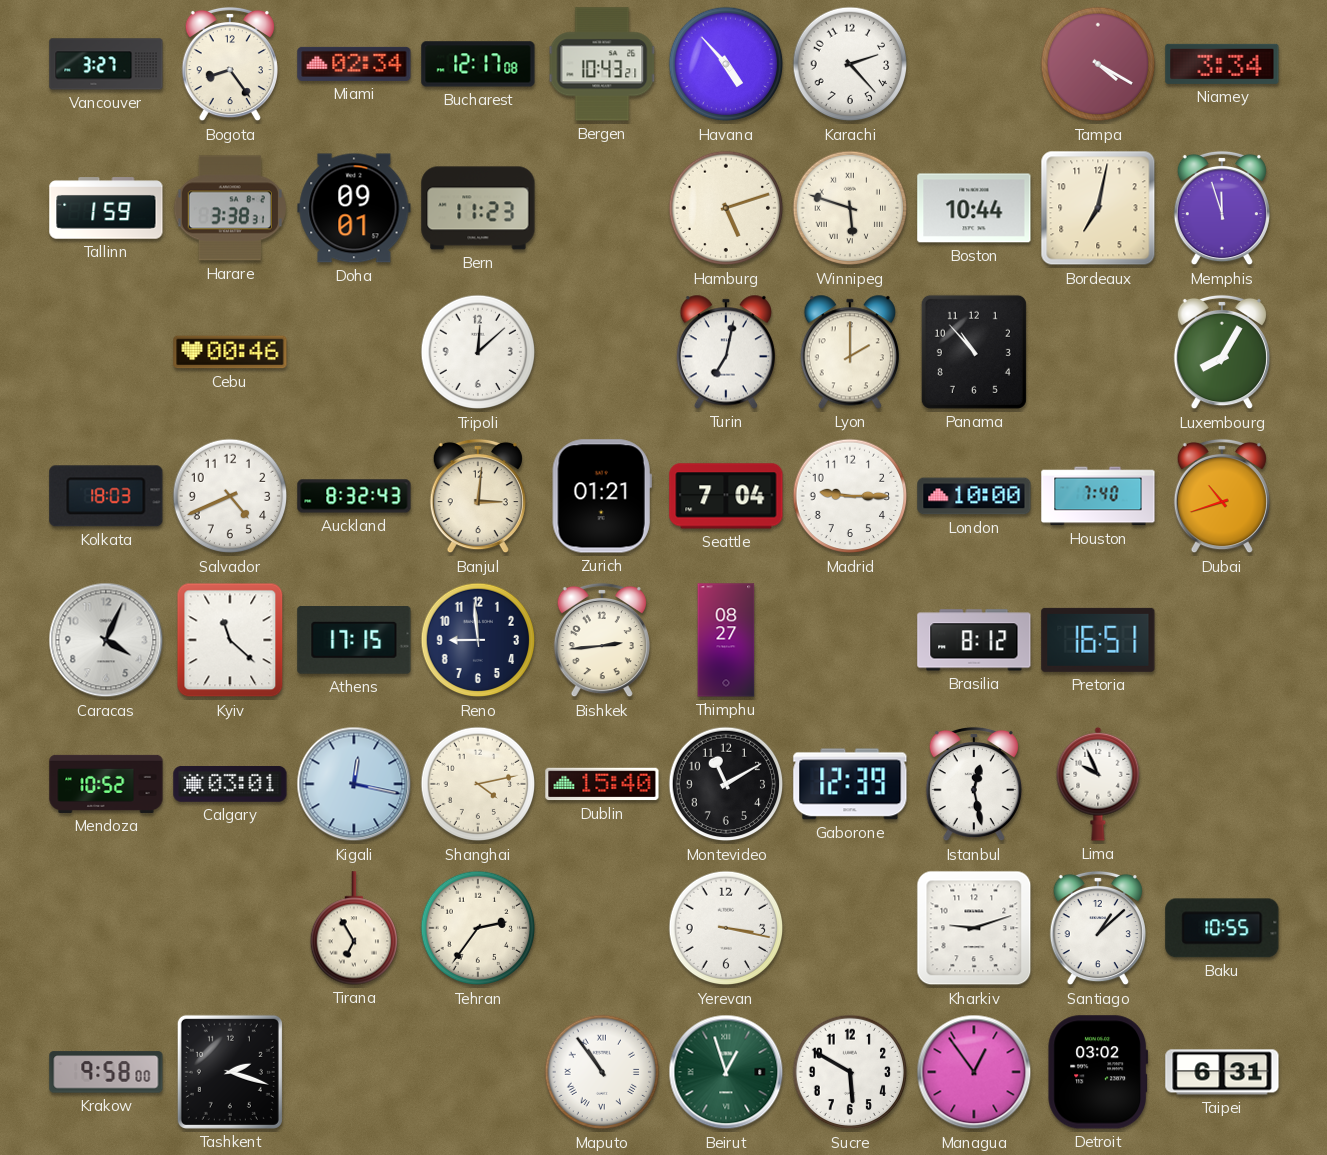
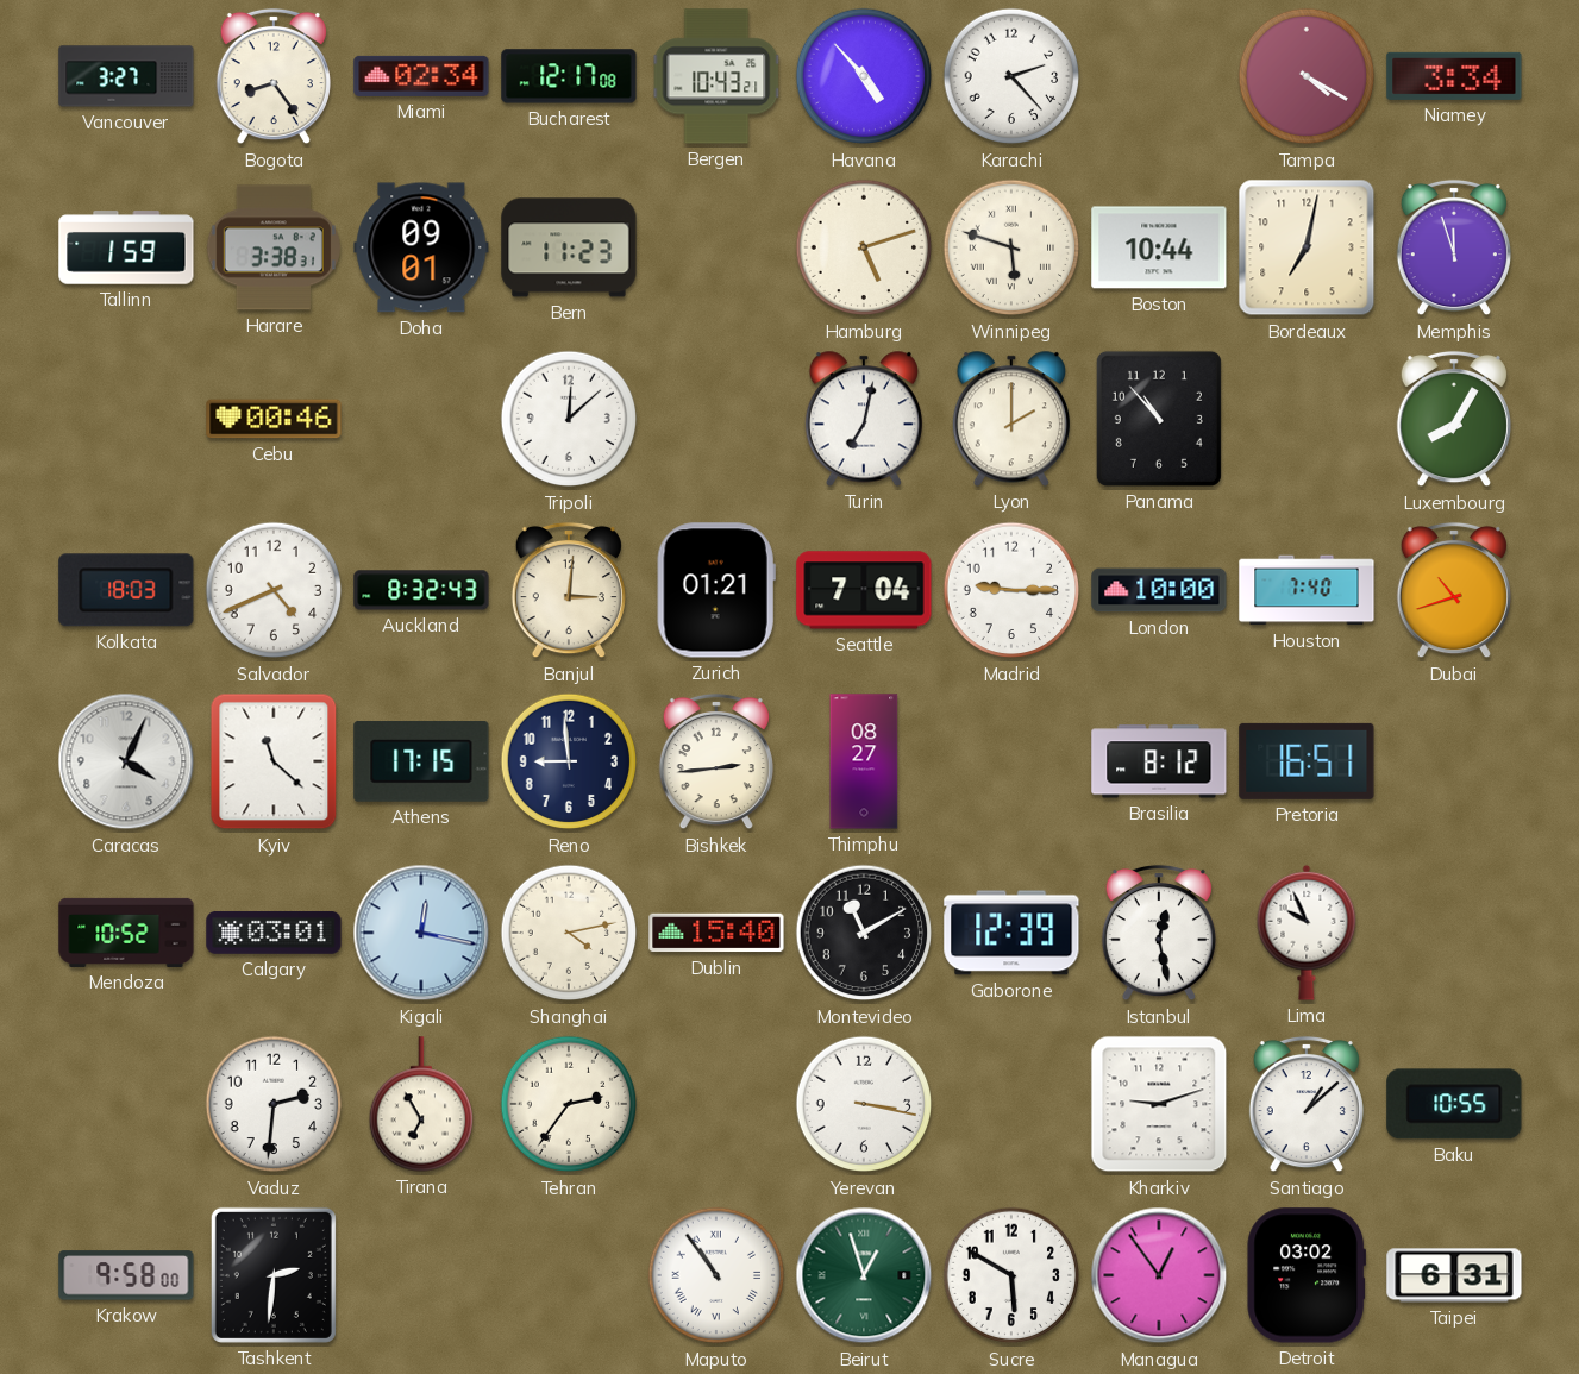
Vaduz: none -> 2:31 (274, 1104)
Tashkent: 2:18 -> 2:31 (274, 1275)
